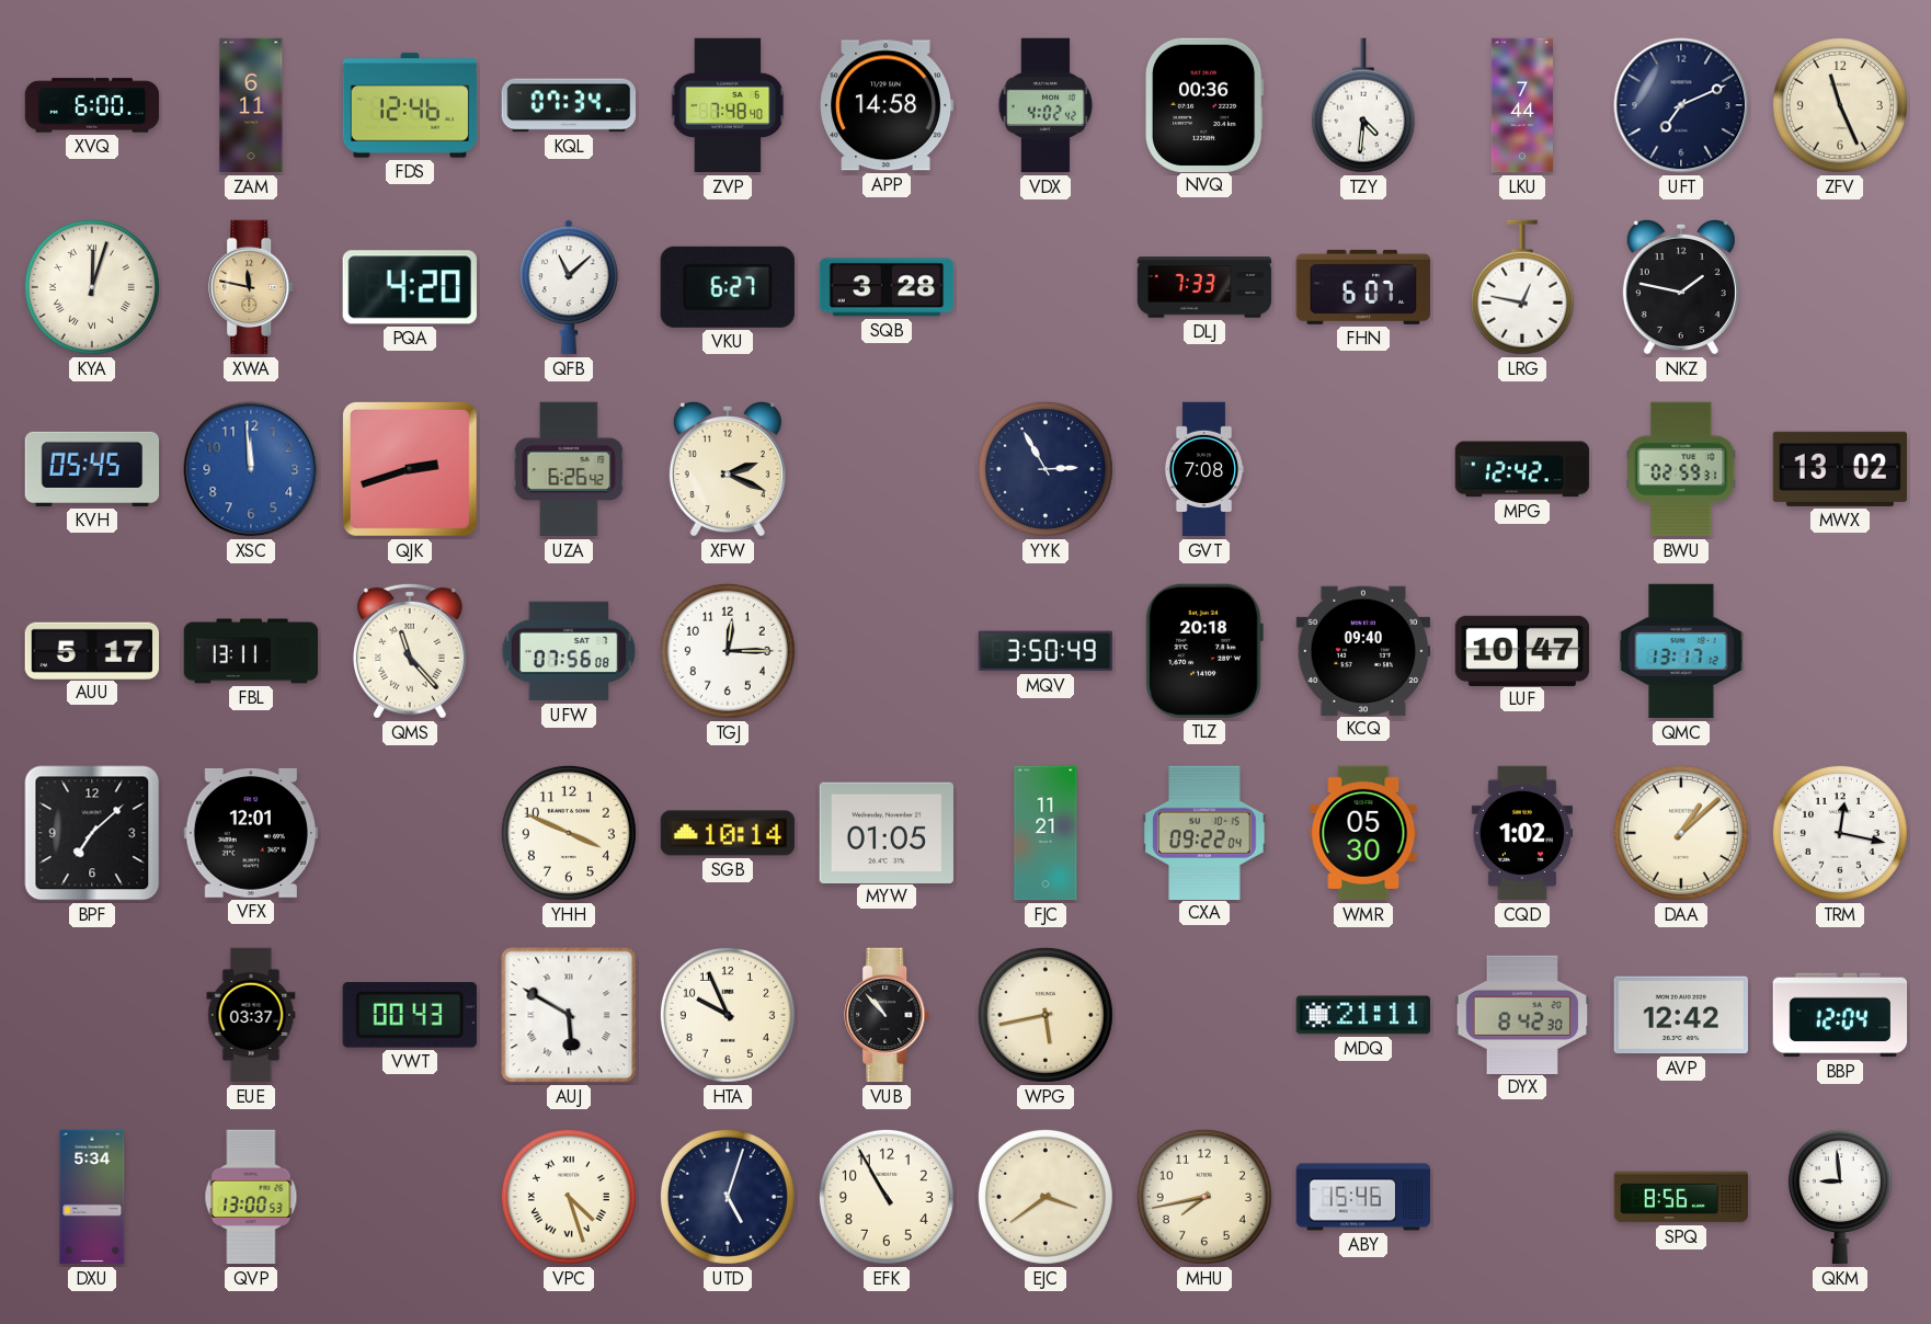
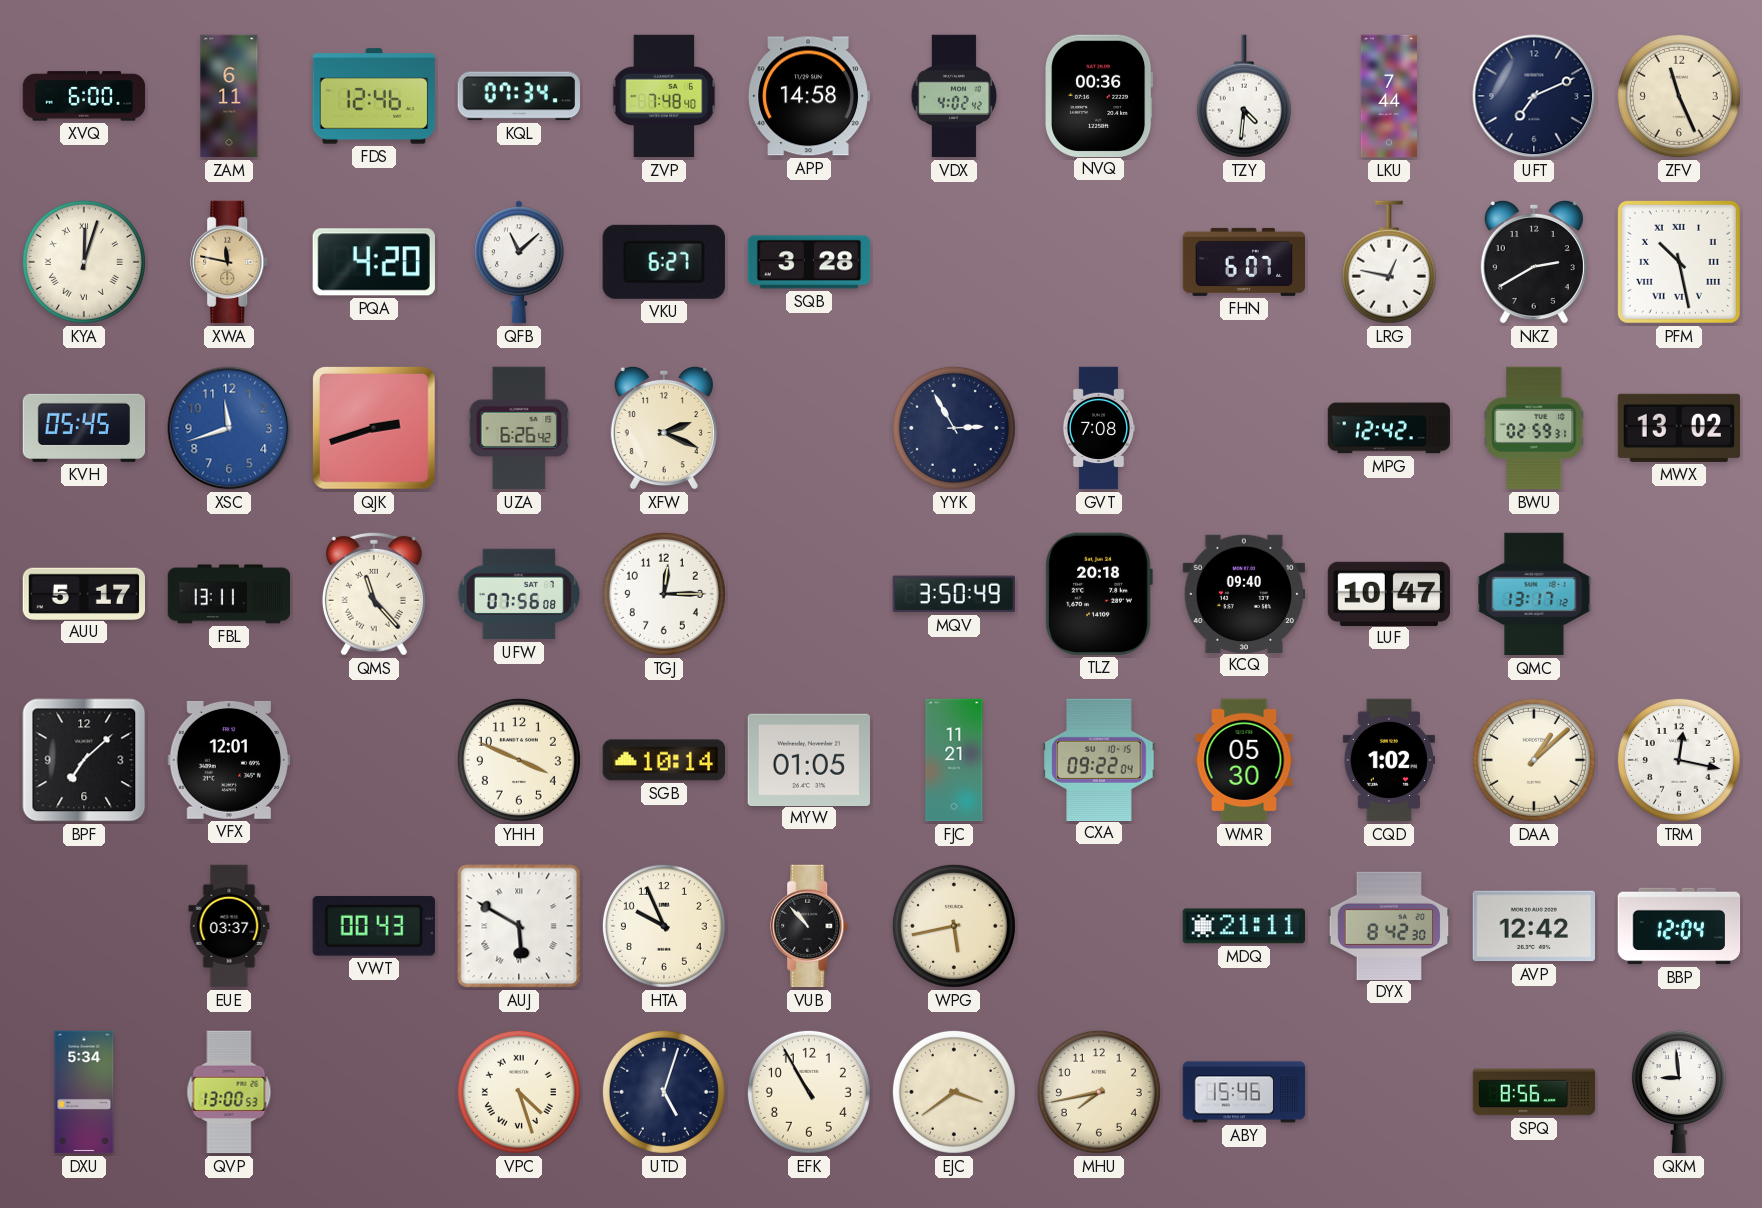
DLJ: 7:33 -> none (1204, 287)
NKZ: 1:47 -> 2:40 (1534, 262)
PFM: none -> 10:28 (1679, 262)
XSC: 11:59 -> 11:42 (229, 428)
